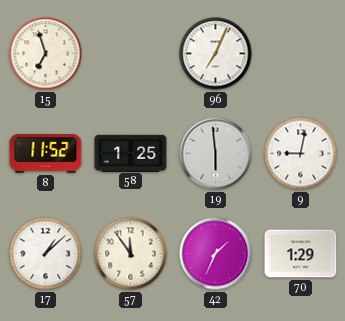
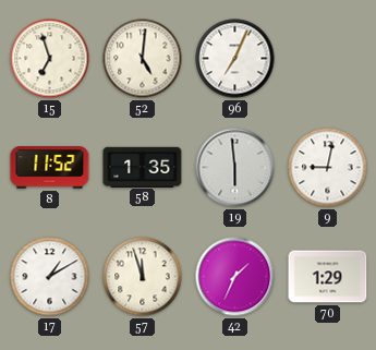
52: none -> 5:01 (143, 59)
58: 1:25 -> 1:35 (143, 167)
17: 1:08 -> 1:10 (50, 277)
57: 11:54 -> 11:57 (143, 277)
